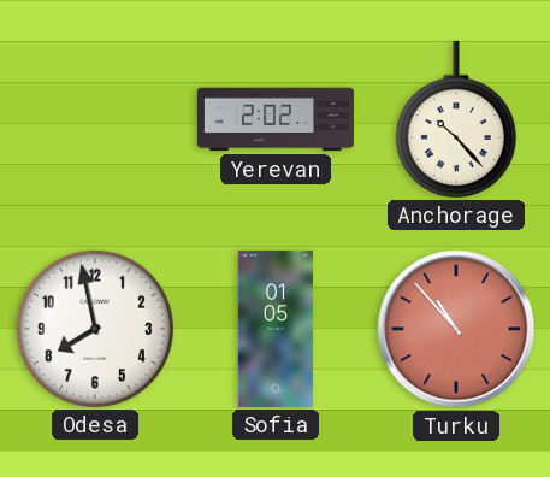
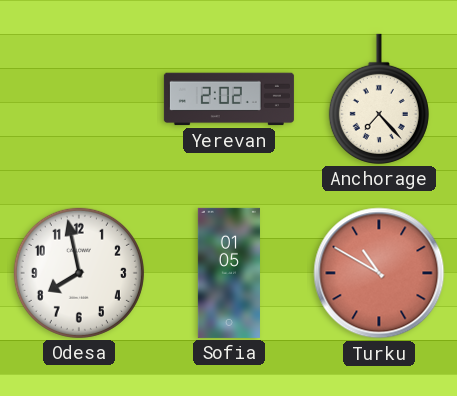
Anchorage: 10:23 -> 7:23 (379, 99)
Turku: 10:53 -> 10:50 (379, 273)
